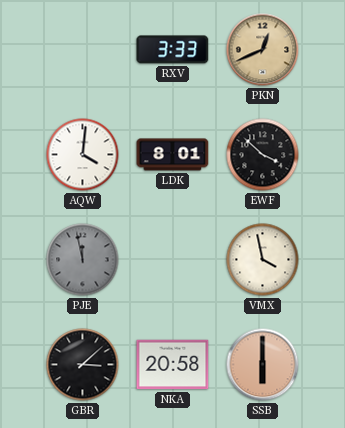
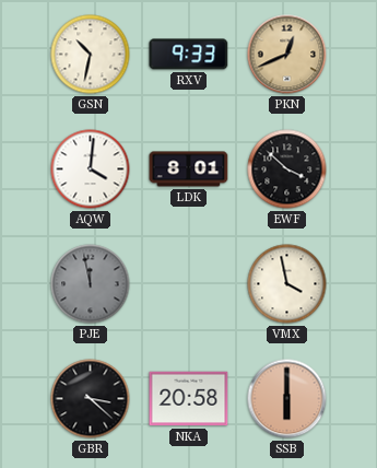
GSN: none -> 10:32 (91, 55)
RXV: 3:33 -> 9:33 (189, 55)
GBR: 3:08 -> 3:22 (91, 399)
